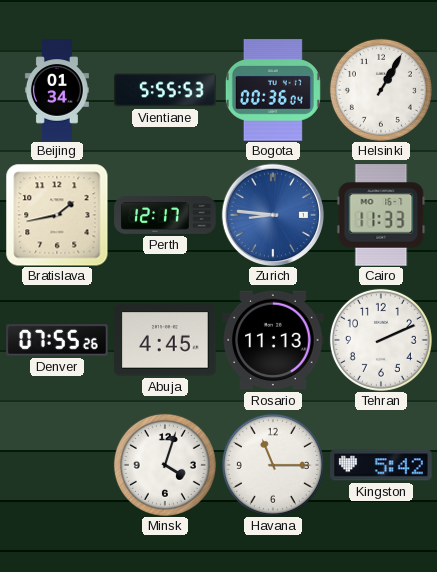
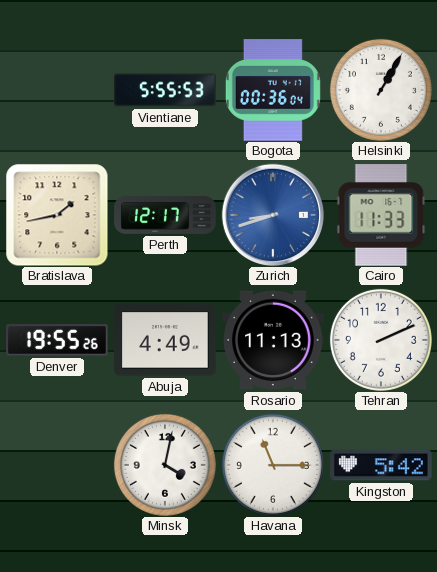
Beijing: 01:34 -> none (57, 90)
Zurich: 8:46 -> 8:42 (273, 215)
Denver: 07:55 -> 19:55 (57, 340)
Abuja: 4:45 -> 4:49 (165, 340)
Minsk: 4:03 -> 4:02 (165, 465)
